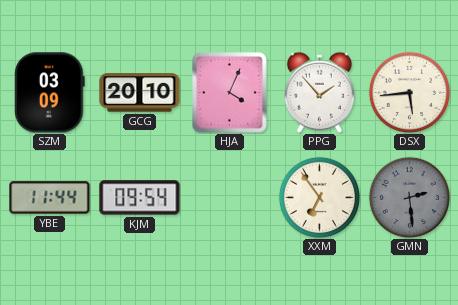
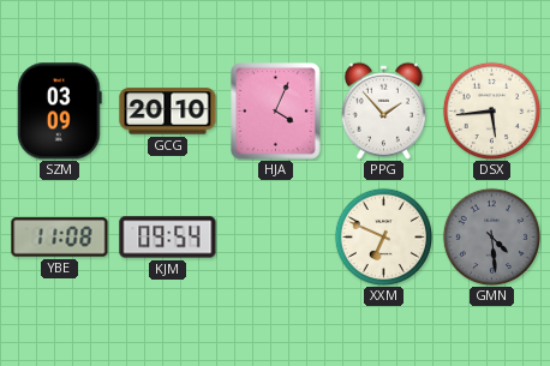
YBE: 11:44 -> 11:08 (60, 238)
XXM: 6:54 -> 6:49 (383, 236)
GMN: 2:29 -> 4:29 (491, 236)
